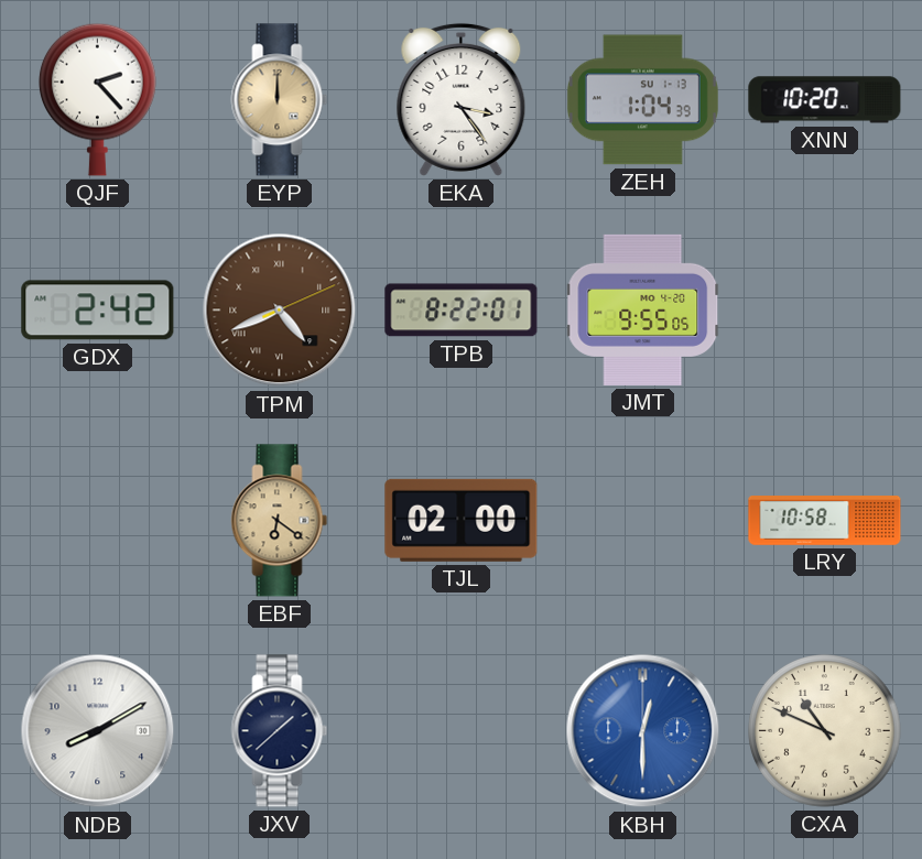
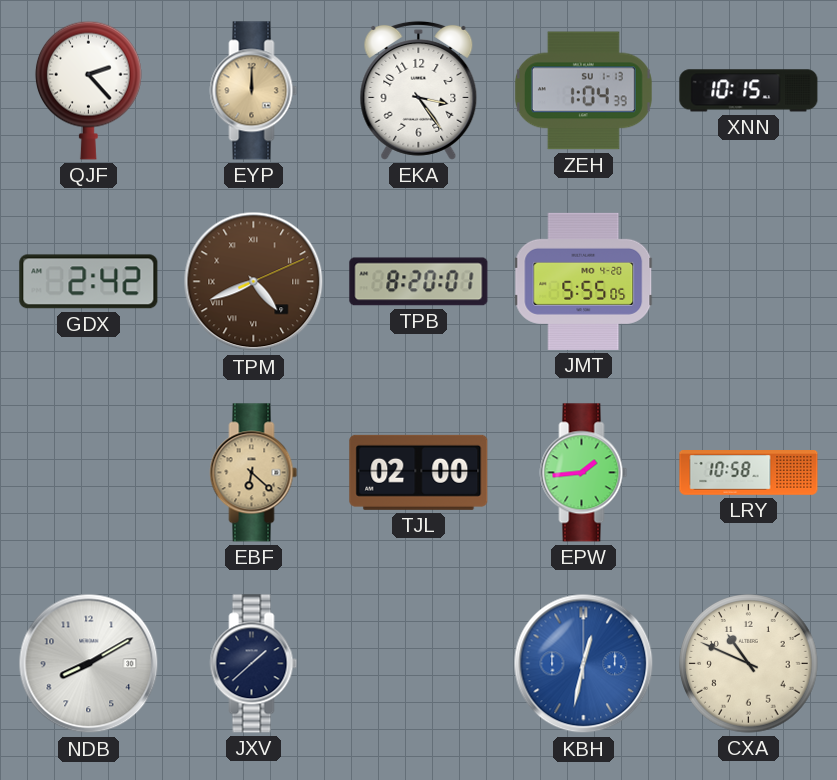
XNN: 10:20 -> 10:15 (749, 91)
TPB: 8:22 -> 8:20 (419, 282)
JMT: 9:55 -> 5:55 (584, 281)
EBF: 6:21 -> 6:22 (254, 473)
EPW: none -> 1:44 (584, 473)
KBH: 12:30 -> 12:32 (584, 664)
